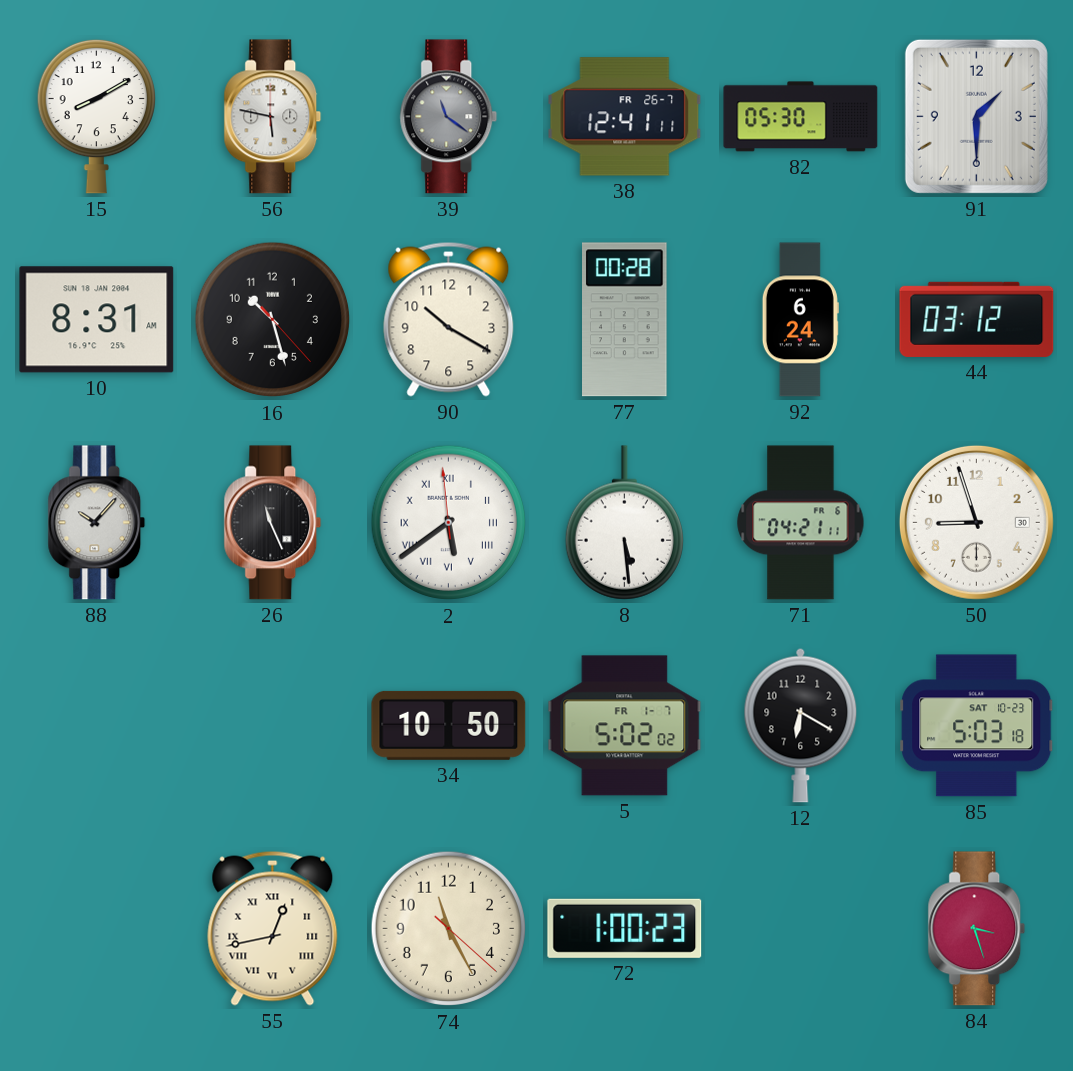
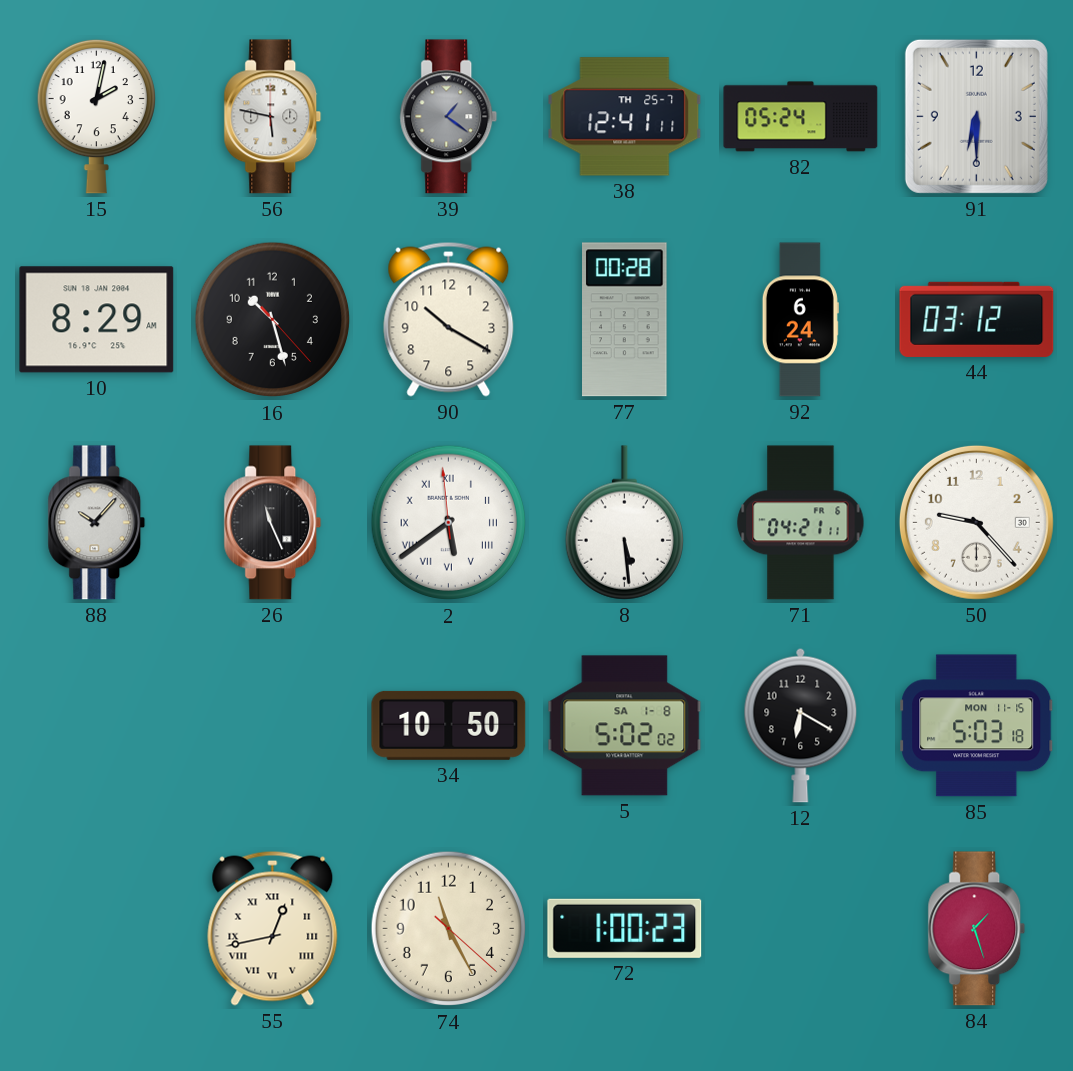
15: 8:10 -> 2:02 (96, 116)
39: 11:21 -> 1:21 (449, 117)
38 date: FR 26-7 -> TH 25-7 (625, 117)
82: 05:30 -> 05:24 (801, 117)
91: 1:30 -> 6:30 (976, 116)
10: 8:31 -> 8:29 (97, 320)
50: 8:57 -> 9:23 (976, 522)
5 date: FR 1-7 -> SA 1-8 (625, 726)
85 date: SAT 10-23 -> MON 11-15 (977, 726)
84: 3:27 -> 1:27 (977, 929)
